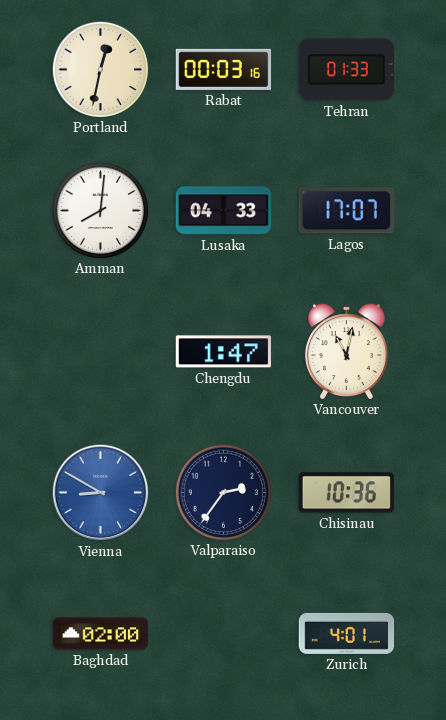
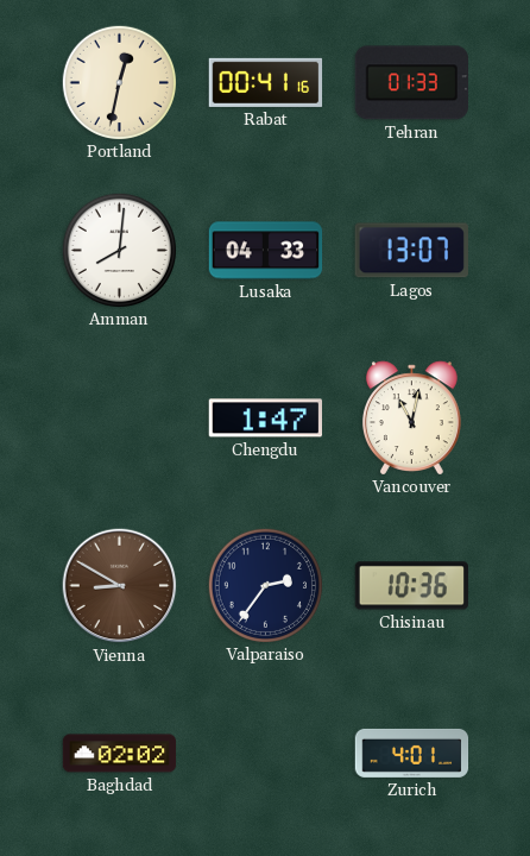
Rabat: 00:03 -> 00:41 (266, 82)
Lagos: 17:07 -> 13:07 (411, 251)
Vienna dial: blue -> brown (120, 586)
Baghdad: 02:00 -> 02:02 (120, 754)
